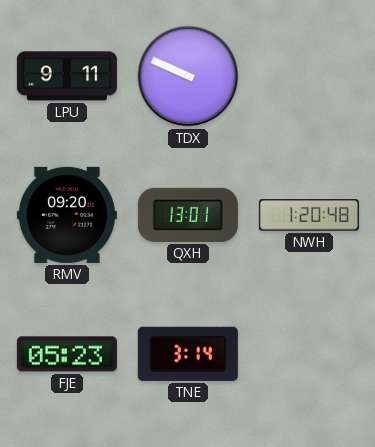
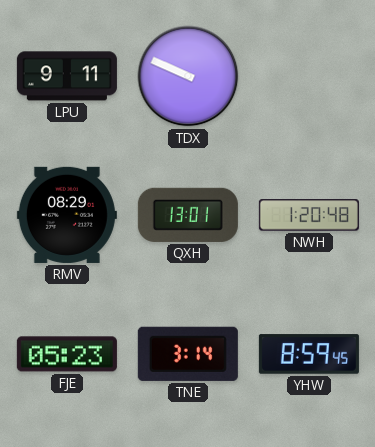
RMV: 09:20 -> 08:29 (67, 215)
YHW: none -> 8:59 (309, 354)
